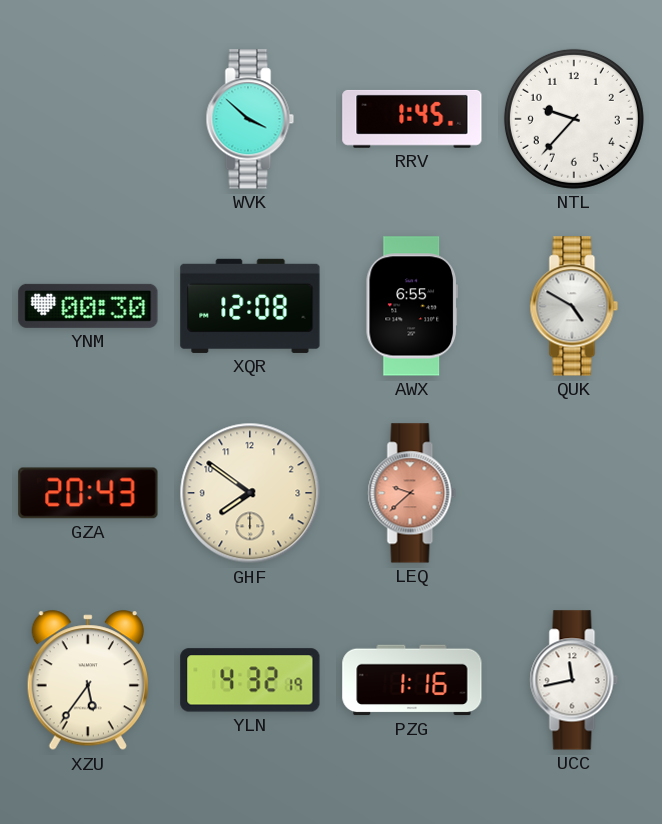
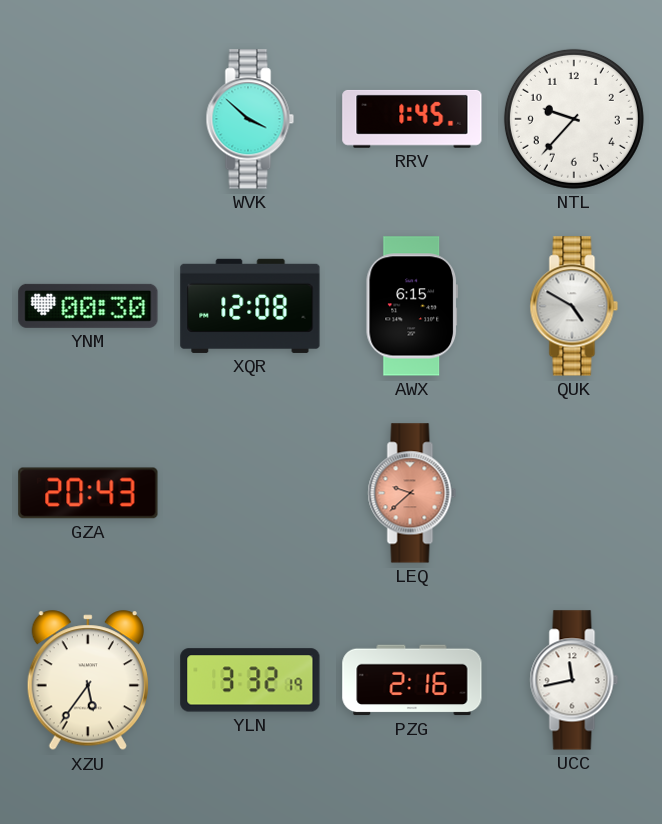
AWX: 6:55 -> 6:15 (412, 306)
GHF: 7:51 -> none (250, 493)
YLN: 4:32 -> 3:32 (250, 680)
PZG: 1:16 -> 2:16 (412, 680)
